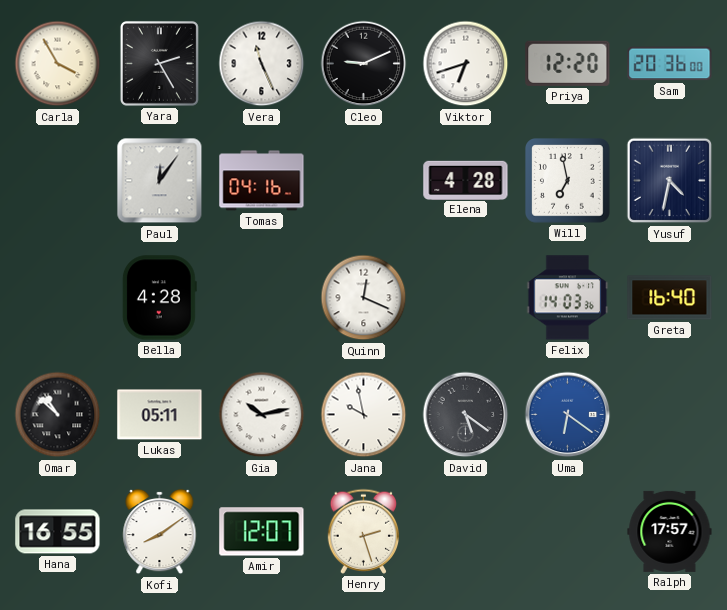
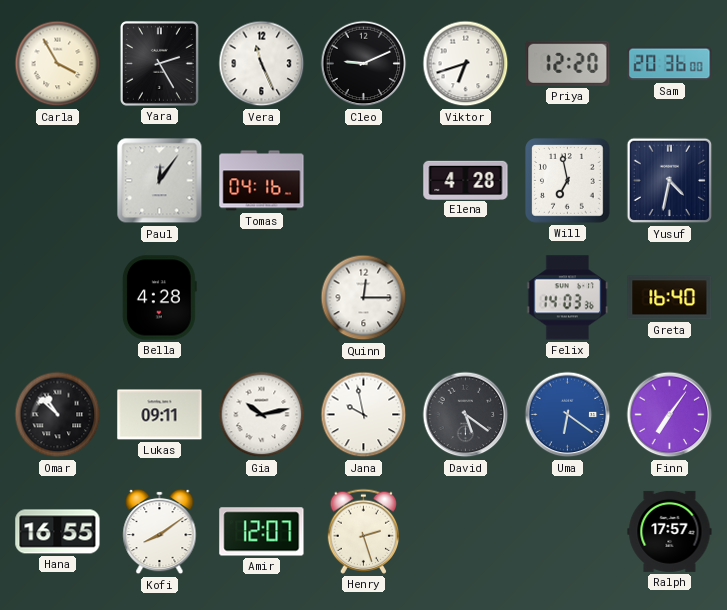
Quinn: 12:19 -> 12:15 (364, 298)
Lukas: 05:11 -> 09:11 (160, 415)
Finn: none -> 7:06 (670, 415)
